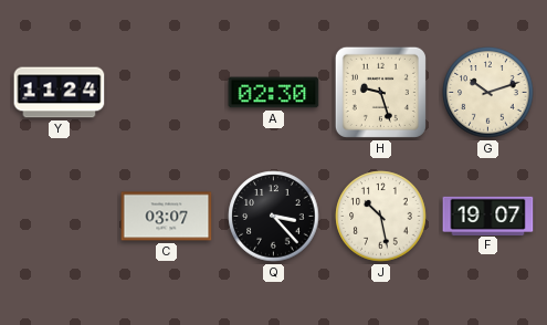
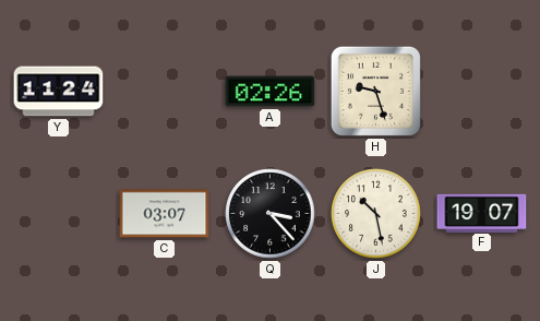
A: 02:30 -> 02:26 (271, 92)
G: 10:12 -> none (488, 93)
